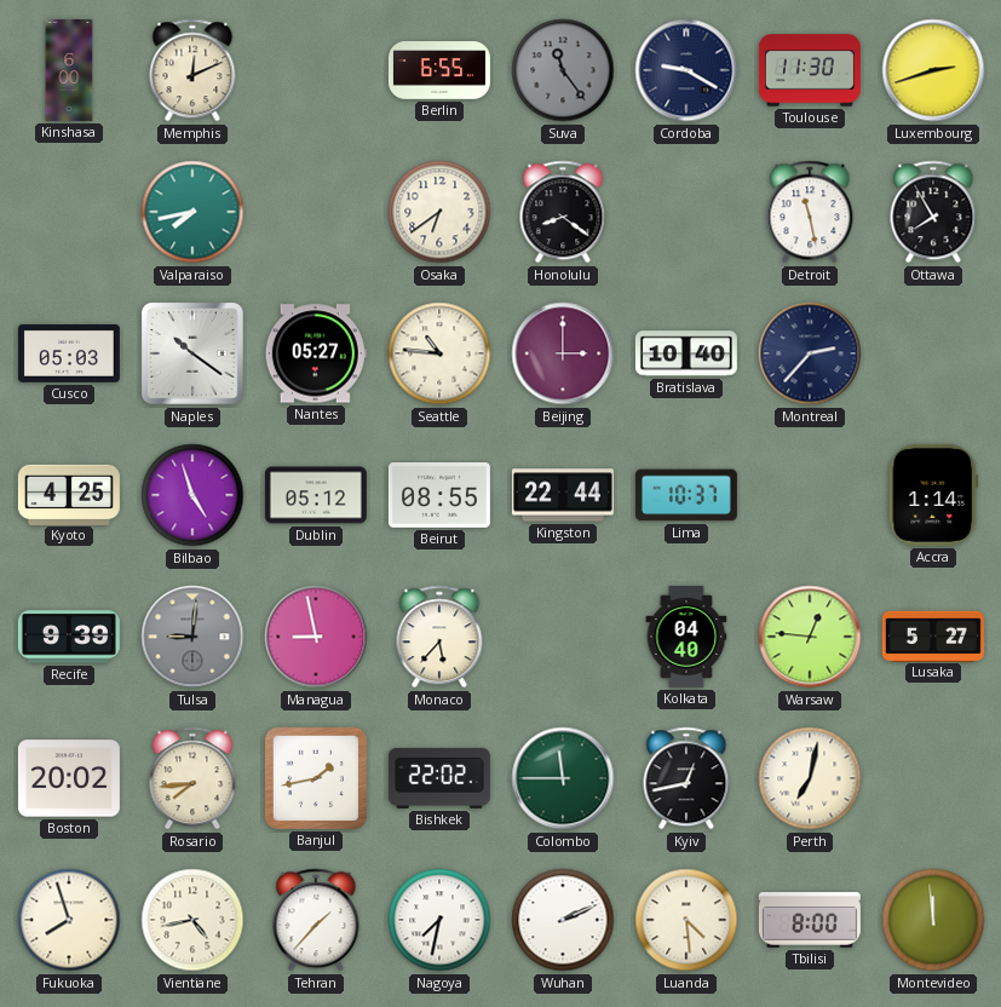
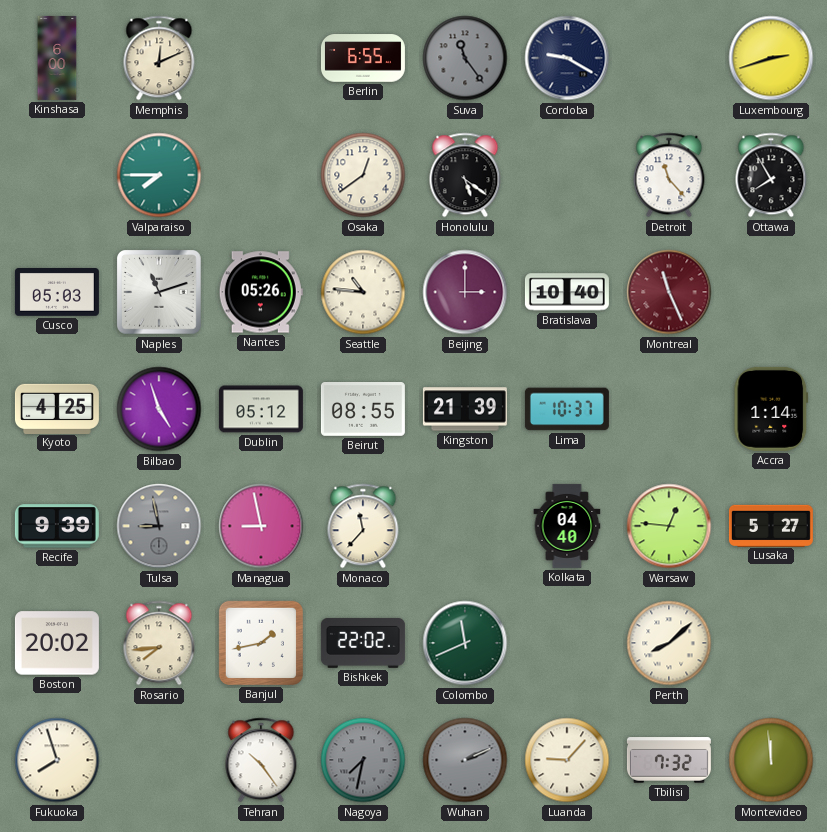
Toulouse: 11:30 -> none (810, 70)
Valparaiso: 7:43 -> 7:45 (159, 175)
Osaka: 6:39 -> 12:39 (363, 175)
Honolulu: 8:21 -> 5:21 (465, 175)
Detroit: 11:28 -> 11:23 (669, 175)
Naples: 10:21 -> 11:12 (160, 293)
Nantes: 05:27 -> 05:26 (261, 292)
Montreal: 2:37 -> 11:26 (669, 292)
Montreal dial: navy -> burgundy (669, 292)
Kingston: 22:44 -> 21:39 (465, 409)
Tulsa: 9:01 -> 8:58 (159, 526)
Monaco: 5:37 -> 11:37 (363, 526)
Colombo: 11:45 -> 11:41 (465, 643)
Kyiv: 12:43 -> none (686, 778)
Perth: 7:02 -> 8:08 (669, 643)
Vientiane: 4:43 -> none (192, 920)
Tehran: 1:37 -> 10:24 (261, 760)
Nagoya dial: white -> grey (363, 760)
Wuhan dial: white -> grey (465, 760)
Luanda: 4:29 -> 9:07 (567, 760)
Tbilisi: 8:00 -> 7:32 (669, 760)
